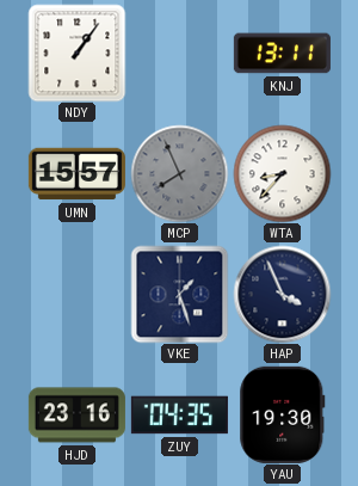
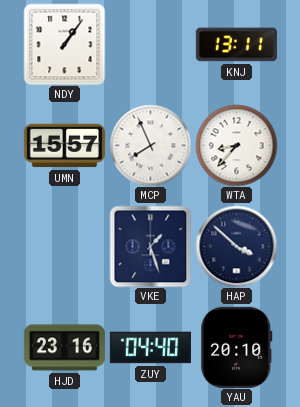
MCP dial: grey -> white (150, 145)
HAP: 3:56 -> 3:52 (236, 246)
ZUY: 04:35 -> 04:40 (150, 348)
YAU: 19:30 -> 20:10 (237, 347)
